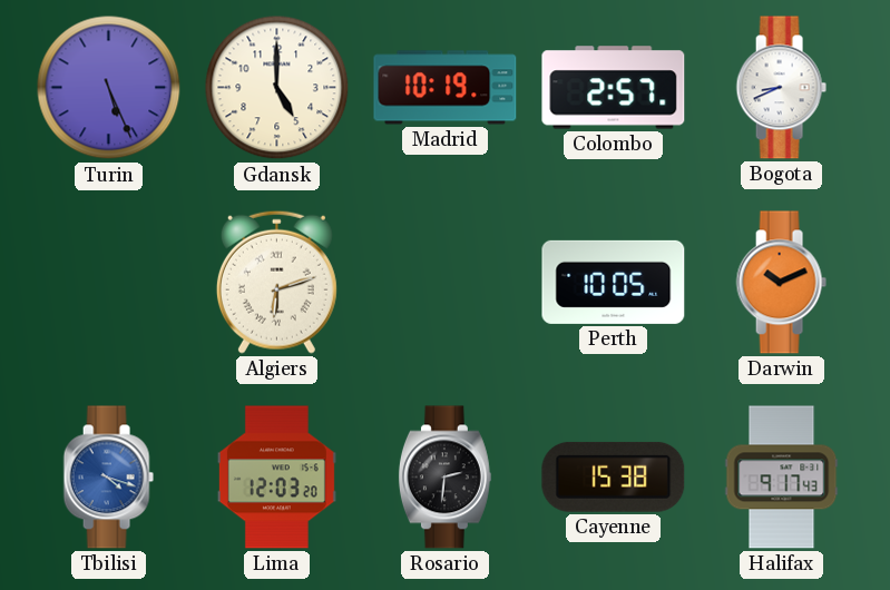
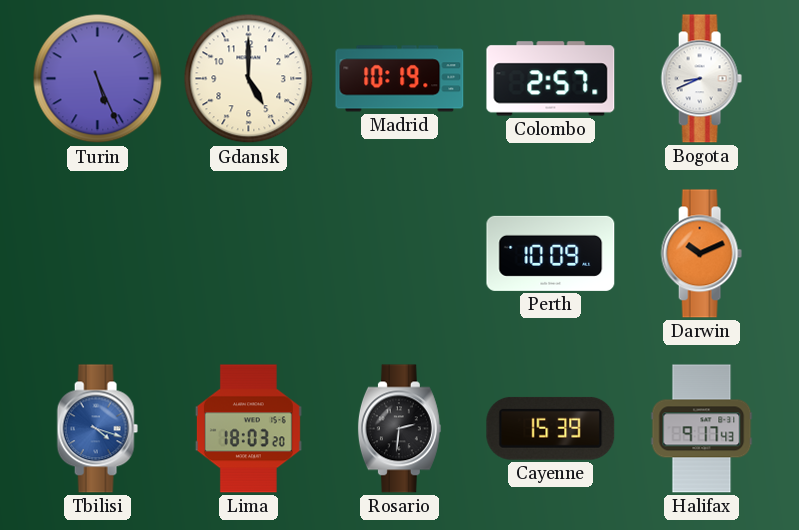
Algiers: 6:12 -> none (276, 282)
Perth: 10:05 -> 10:09 (551, 253)
Lima: 12:03 -> 18:03 (248, 429)
Cayenne: 15:38 -> 15:39 (551, 428)
